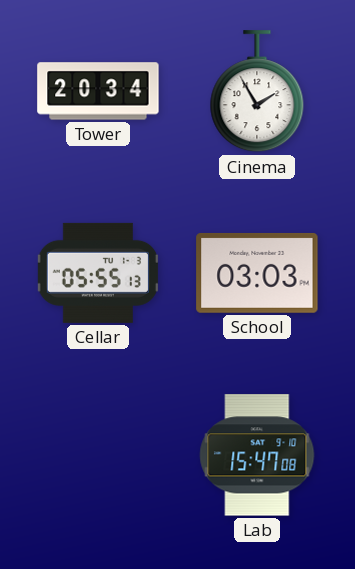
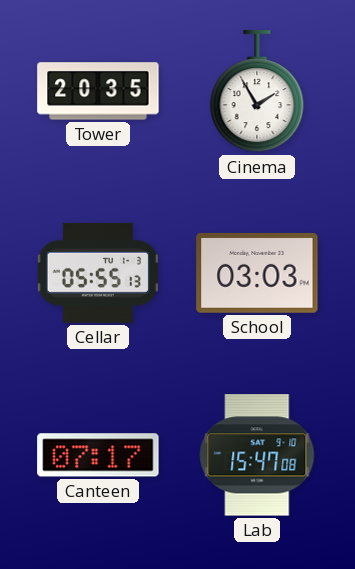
Tower: 20:34 -> 20:35 (98, 91)
Canteen: none -> 07:17 (98, 455)
